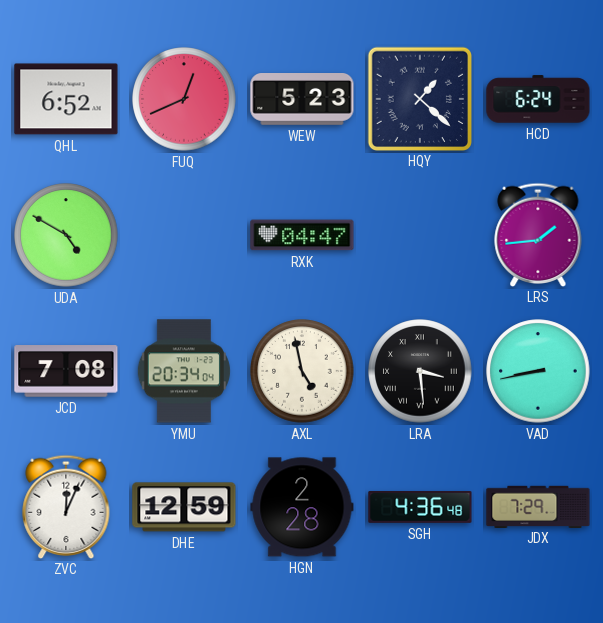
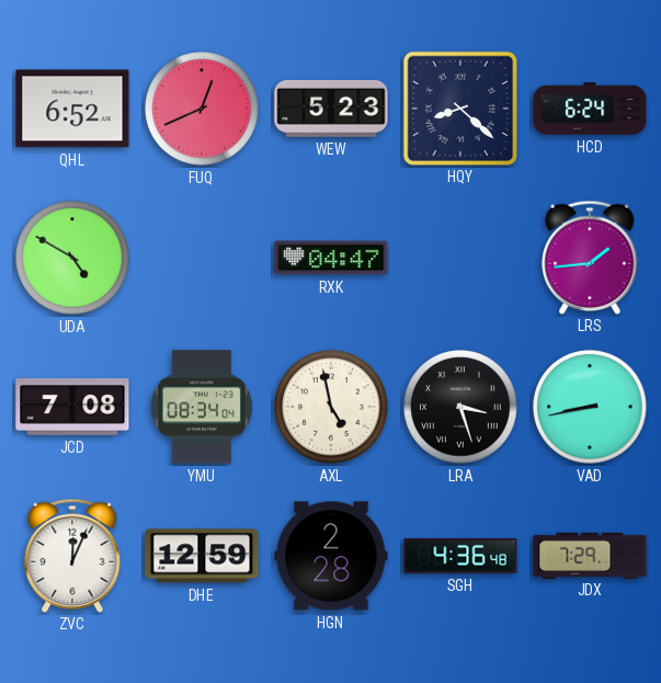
HQY: 1:22 -> 8:22 (459, 107)
YMU: 20:34 -> 08:34 (202, 407)
LRA: 3:29 -> 3:27 (460, 407)
